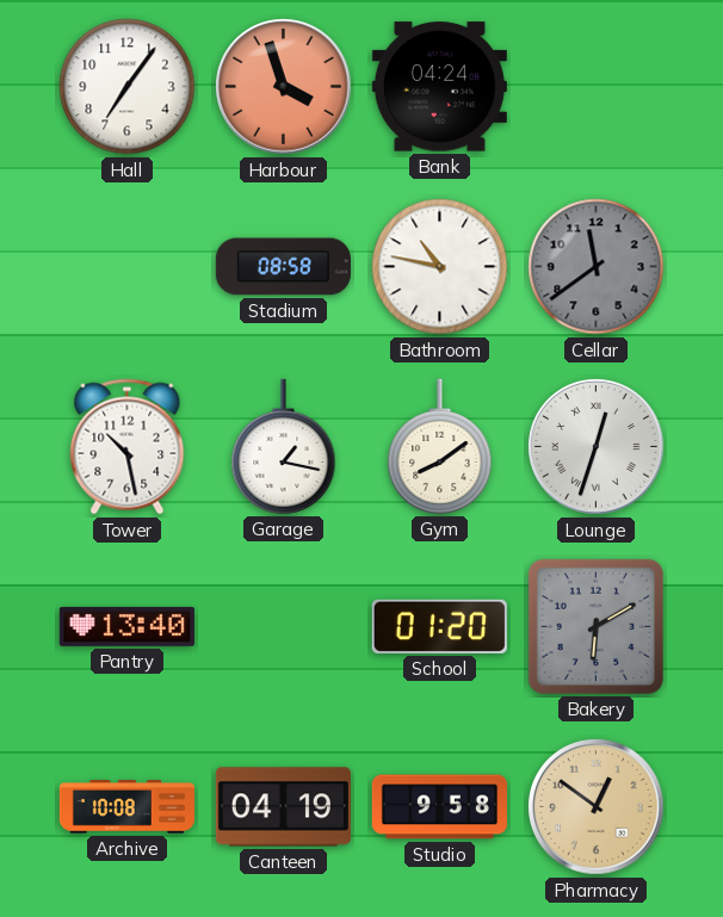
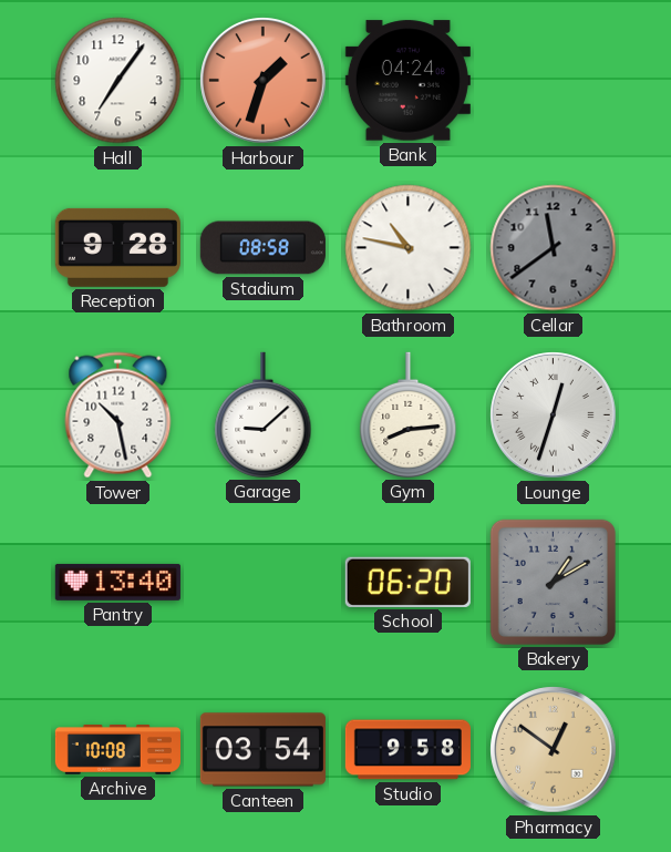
Harbour: 3:57 -> 1:33 (264, 81)
Reception: none -> 9:28 (117, 247)
Garage: 1:17 -> 9:08 (264, 414)
Gym: 8:09 -> 8:14 (409, 414)
School: 01:20 -> 06:20 (407, 582)
Bakery: 6:10 -> 1:10 (553, 582)
Canteen: 04:19 -> 03:54 (262, 750)
